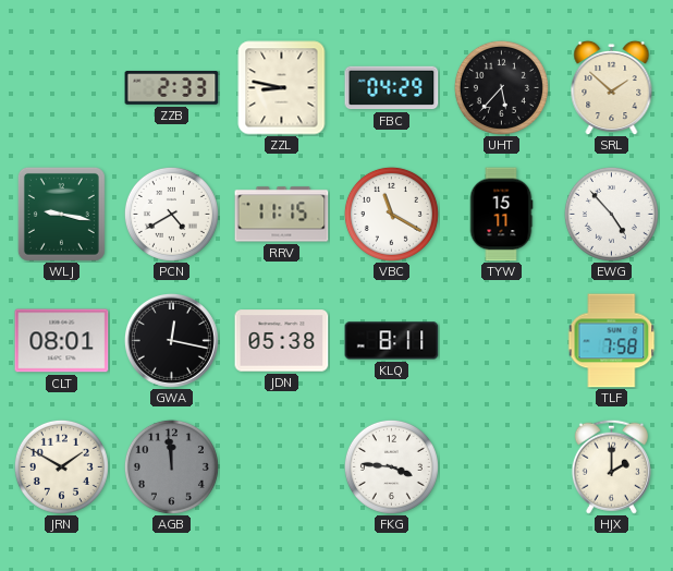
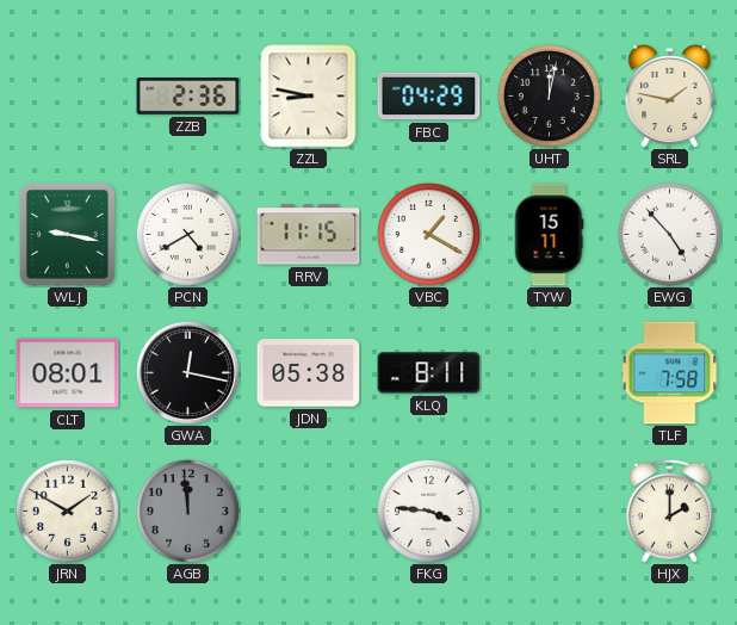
ZZB: 2:33 -> 2:36 (188, 97)
UHT: 5:37 -> 12:02 (549, 95)
SRL: 1:52 -> 1:47 (670, 95)
VBC: 11:20 -> 1:20 (428, 234)
